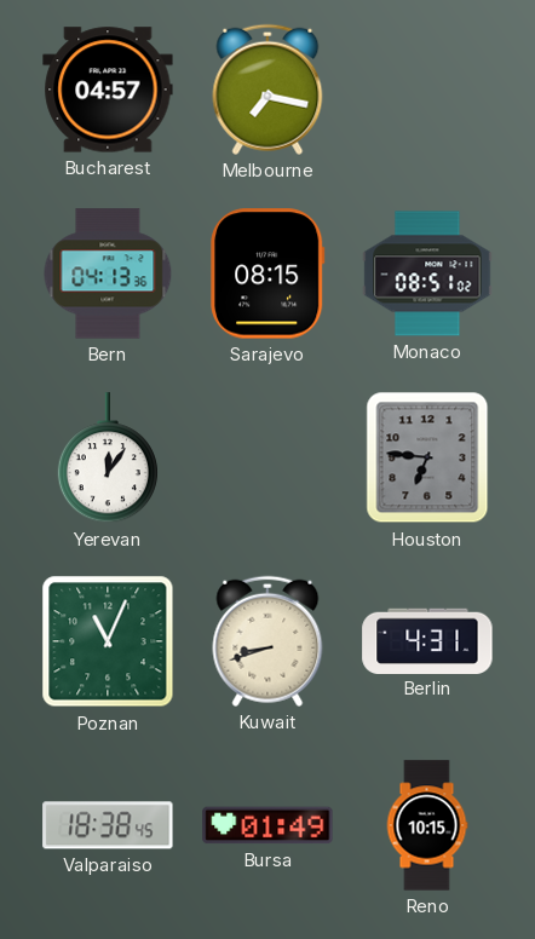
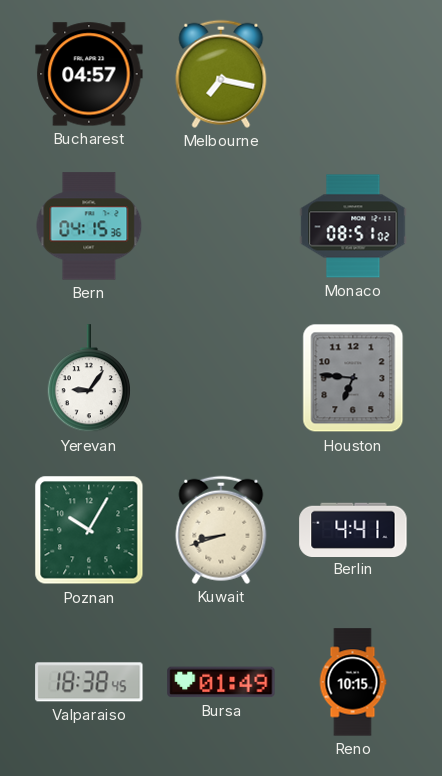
Bern: 04:13 -> 04:15 (89, 226)
Sarajevo: 08:15 -> none (267, 273)
Yerevan: 12:06 -> 9:06 (89, 379)
Poznan: 11:04 -> 10:05 (89, 530)
Berlin: 4:31 -> 4:41 (353, 529)
